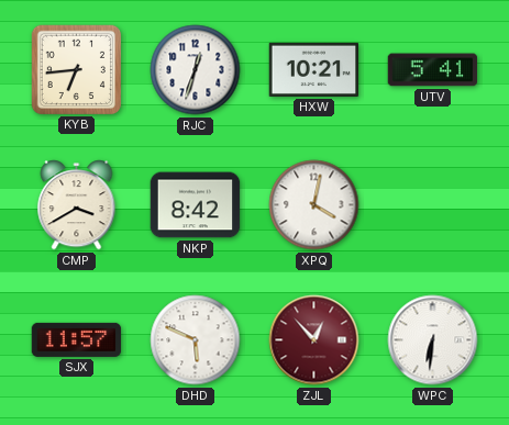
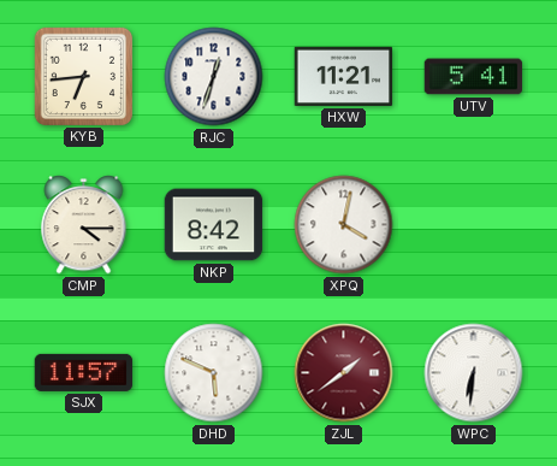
HXW: 10:21 -> 11:21 (344, 76)
CMP: 3:40 -> 4:15 (84, 225)
ZJL: 12:53 -> 1:39 (344, 373)
